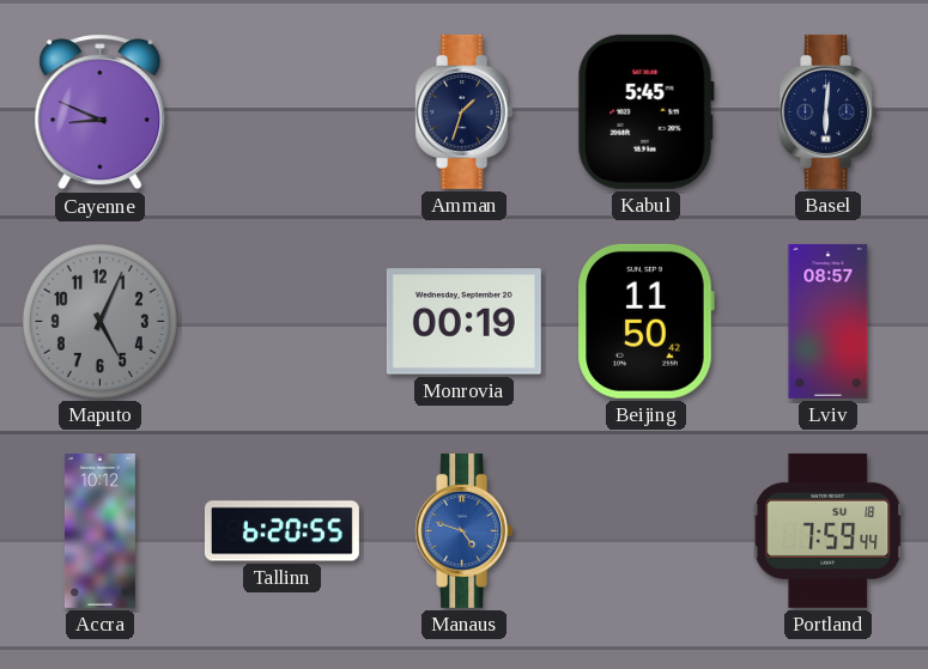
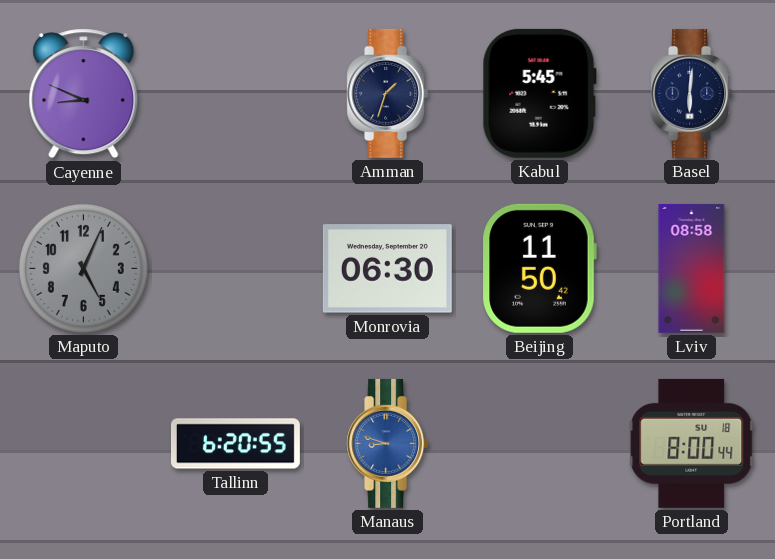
Monrovia: 00:19 -> 06:30 (387, 269)
Lviv: 08:57 -> 08:58 (692, 268)
Accra: 10:12 -> none (99, 530)
Manaus: 4:48 -> 8:48 (388, 443)
Portland: 7:59 -> 8:00 (692, 443)
